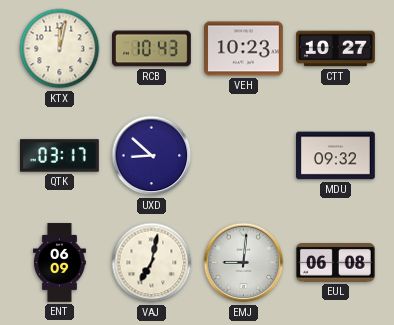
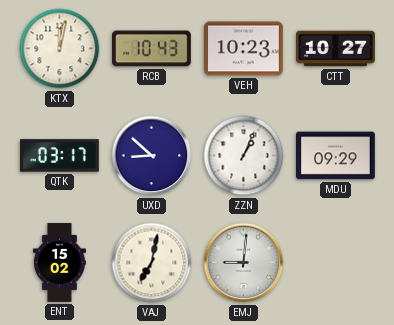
ZZN: none -> 1:04 (244, 156)
MDU: 09:32 -> 09:29 (336, 156)
ENT: 06:09 -> 15:02 (59, 263)
EUL: 06:08 -> none (336, 263)
